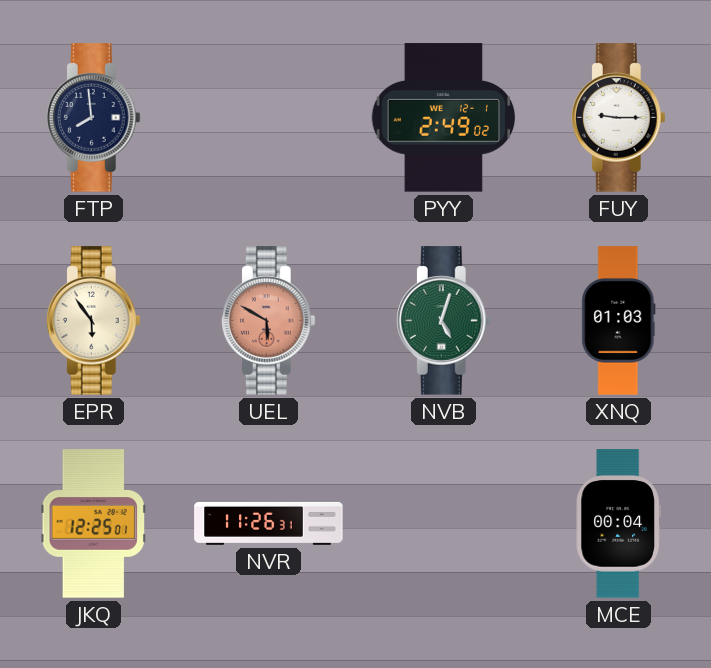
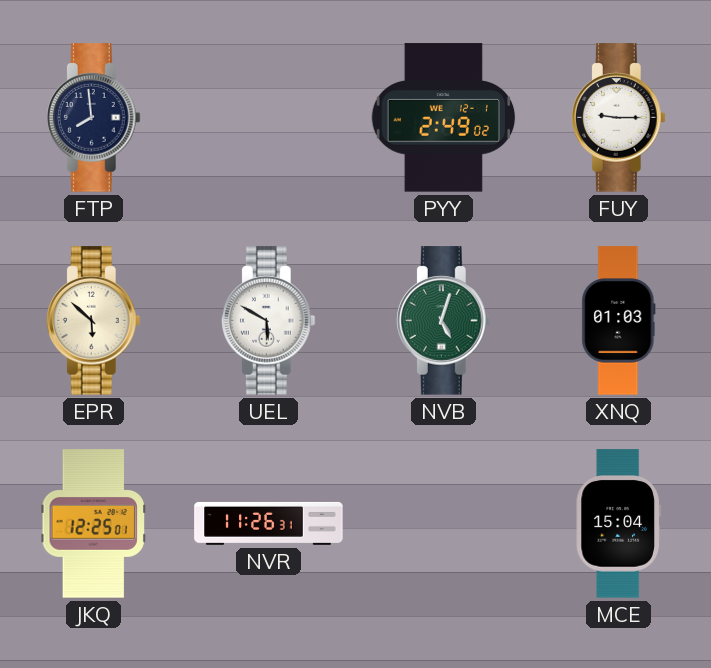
EPR: 5:54 -> 5:52 (93, 321)
UEL dial: salmon -> white (268, 321)
MCE: 00:04 -> 15:04 (618, 524)
